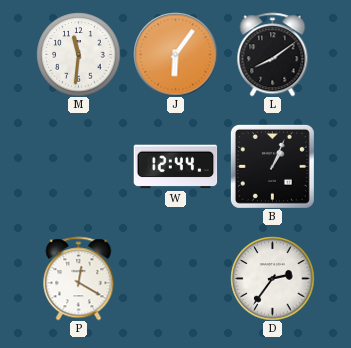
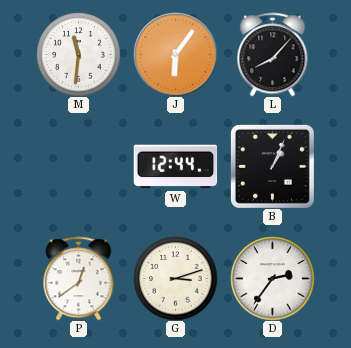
L: 8:09 -> 8:07 (273, 54)
P: 12:20 -> 12:39 (79, 278)
G: none -> 3:12 (175, 278)
